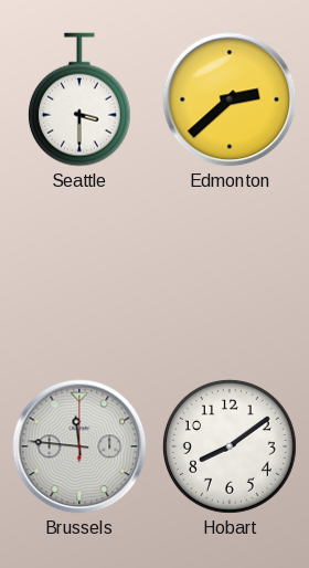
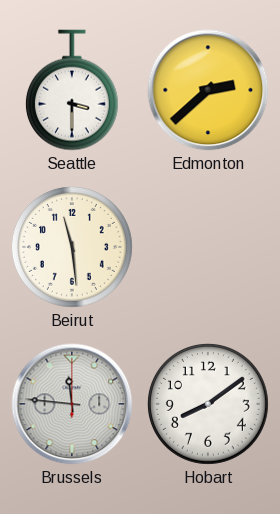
Beirut: none -> 11:29 (72, 247)
